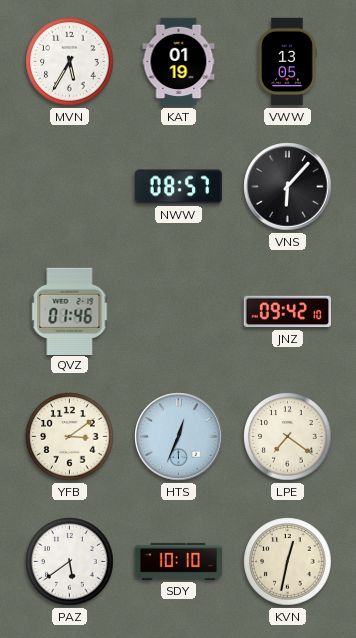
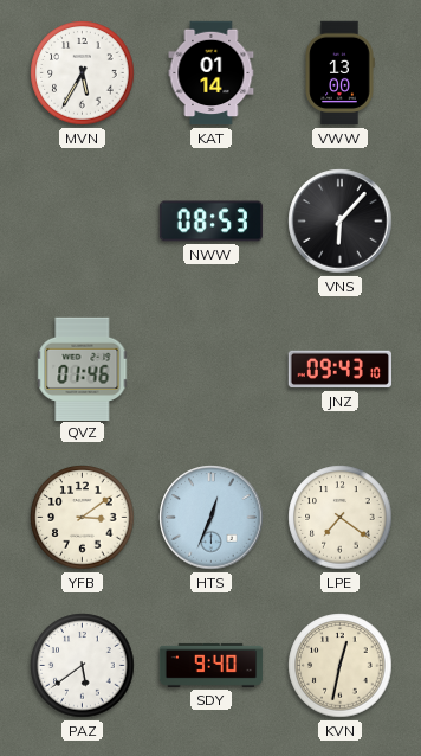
KAT: 01:19 -> 01:14 (212, 73)
VWW: 13:05 -> 13:00 (339, 73)
NWW: 08:57 -> 08:53 (212, 222)
JNZ: 09:42 -> 09:43 (339, 370)
SDY: 10:10 -> 9:40 (212, 665)
